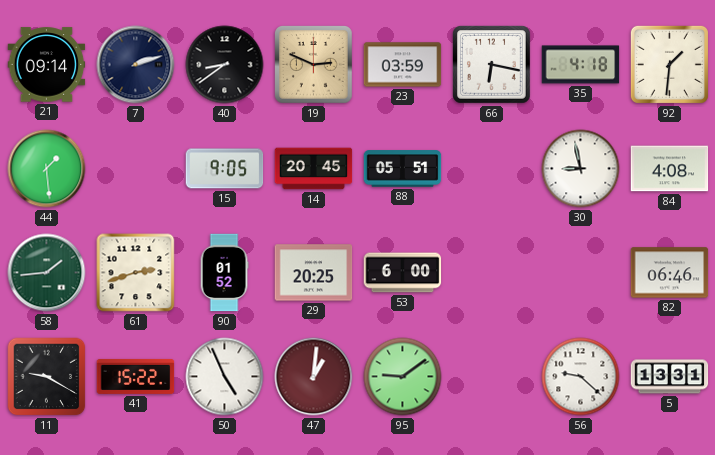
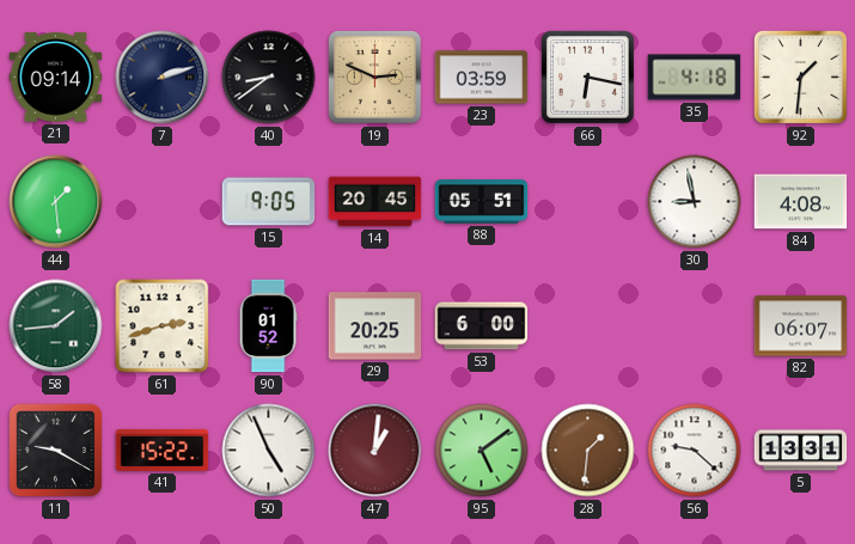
82: 06:46 -> 06:07 (801, 326)
95: 9:09 -> 5:09 (482, 451)
28: none -> 1:31 (588, 451)
